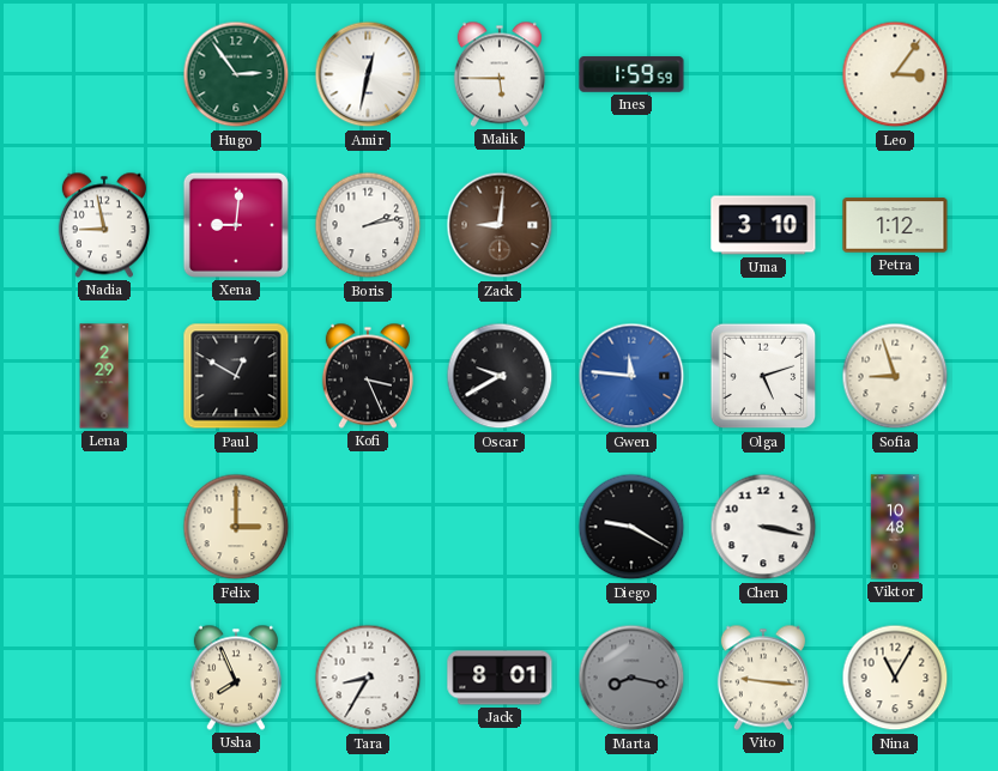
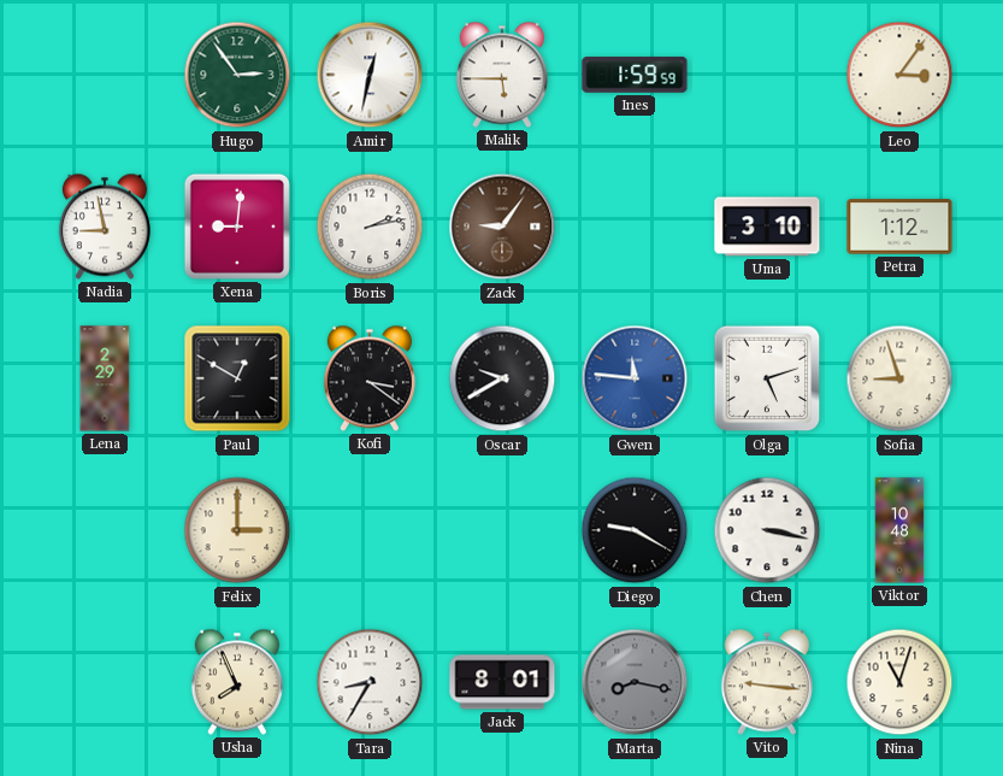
Zack: 9:01 -> 9:06 (502, 227)
Kofi: 3:26 -> 3:21 (370, 378)
Nina: 11:05 -> 11:03 (899, 682)
